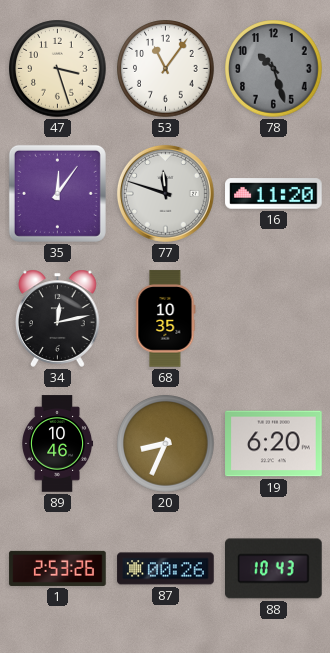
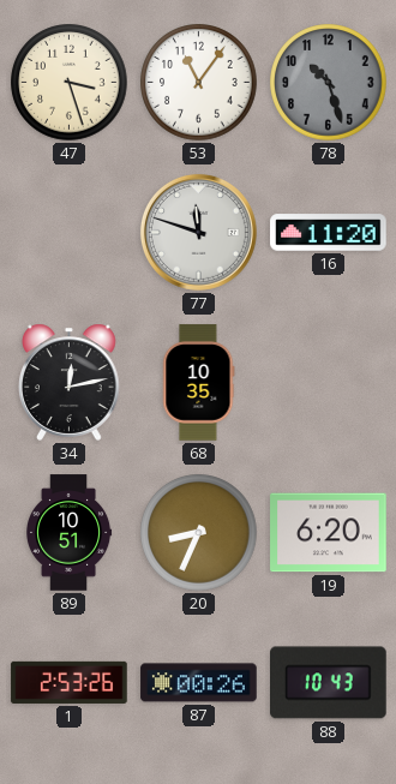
35: 12:06 -> none (57, 193)
89: 10:46 -> 10:51 (70, 533)
